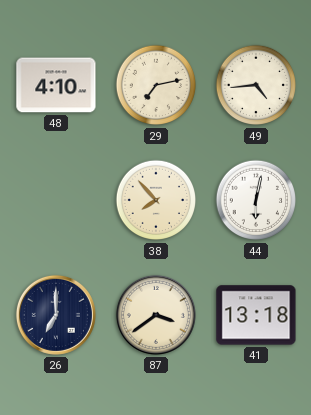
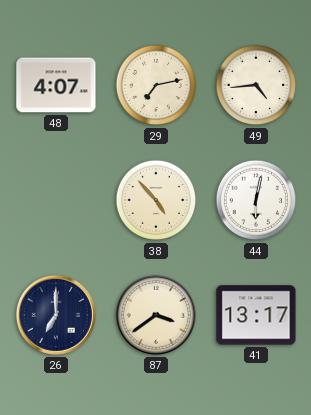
48: 4:10 -> 4:07 (56, 85)
38: 7:53 -> 4:53 (156, 200)
41: 13:18 -> 13:17 (256, 315)
